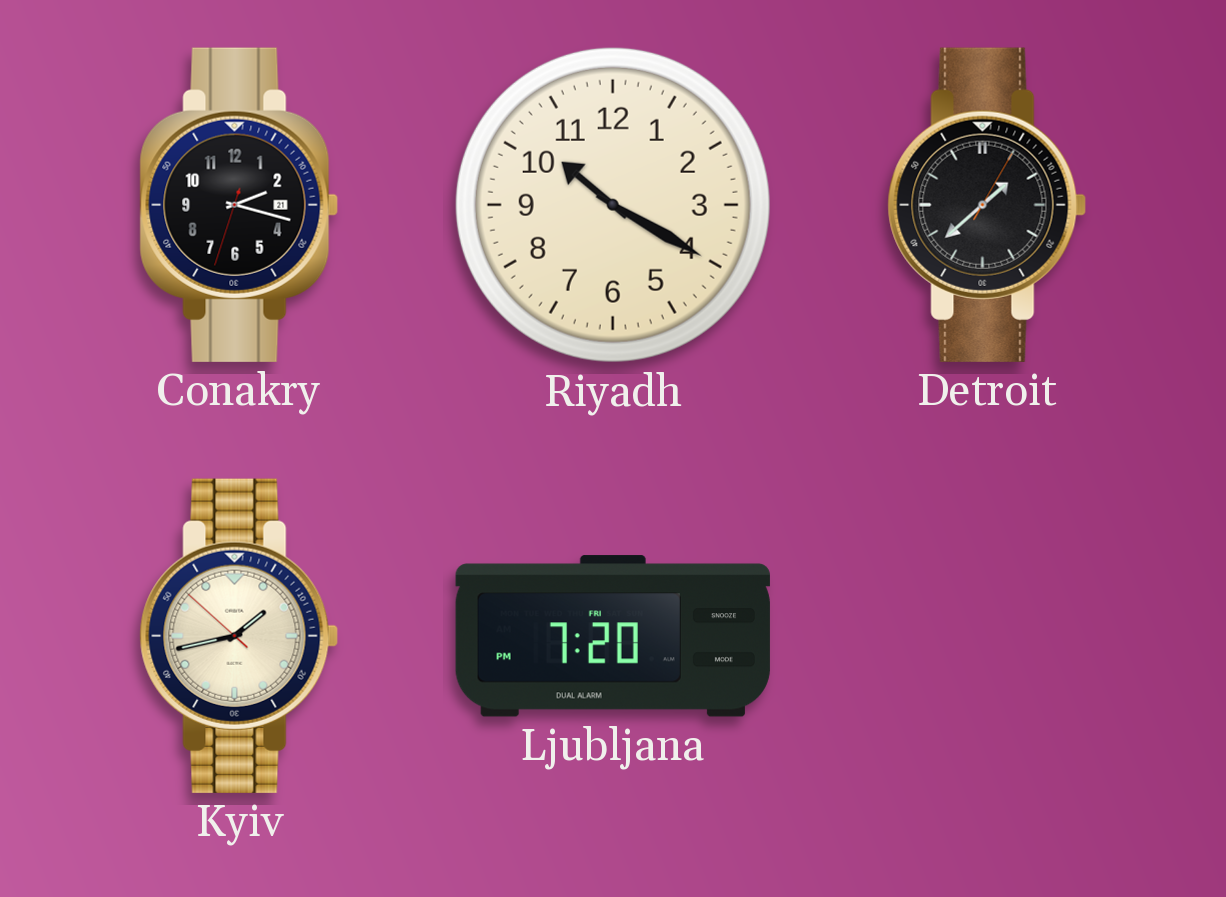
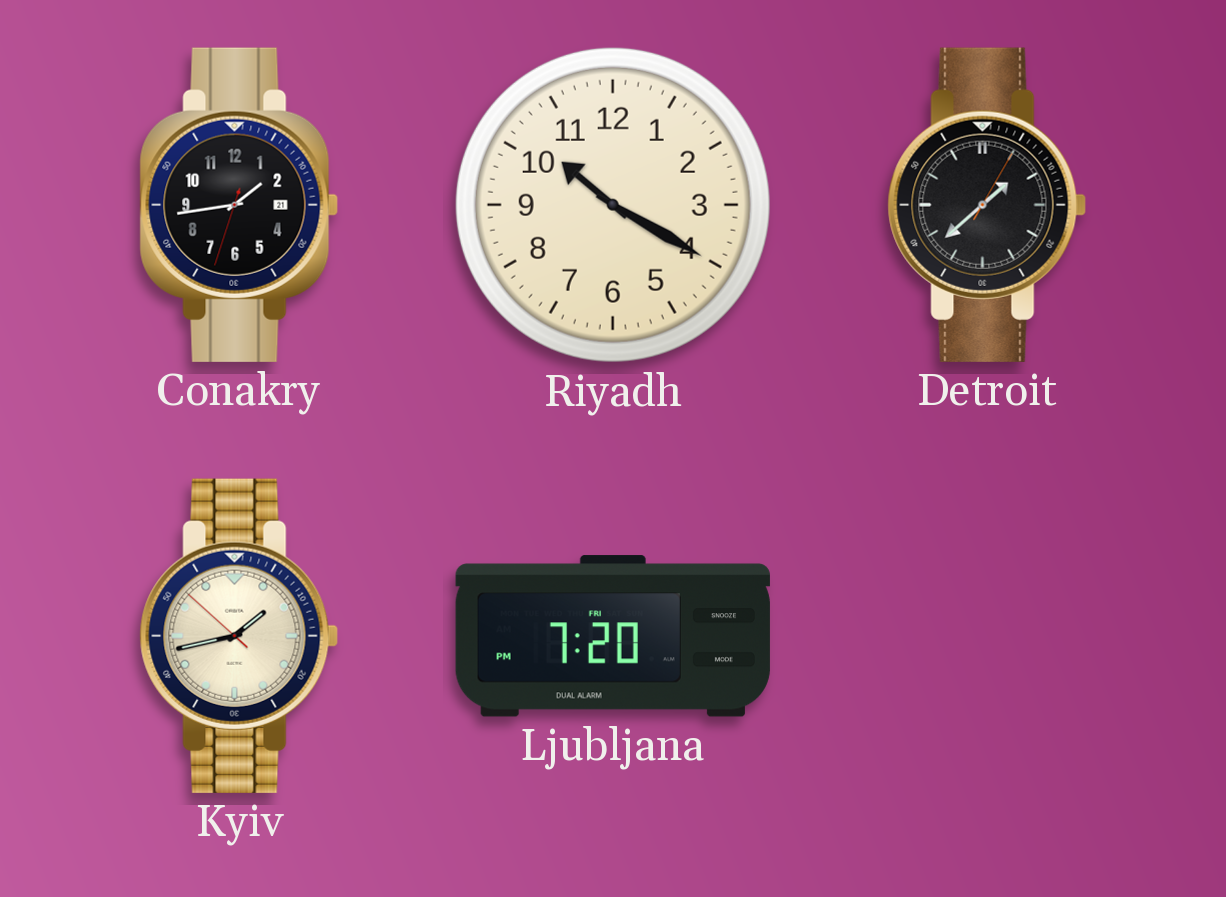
Conakry: 2:17 -> 1:43 (239, 205)
